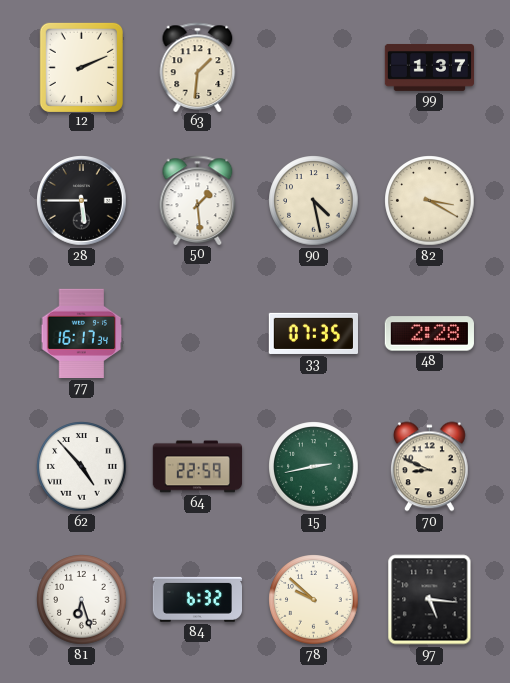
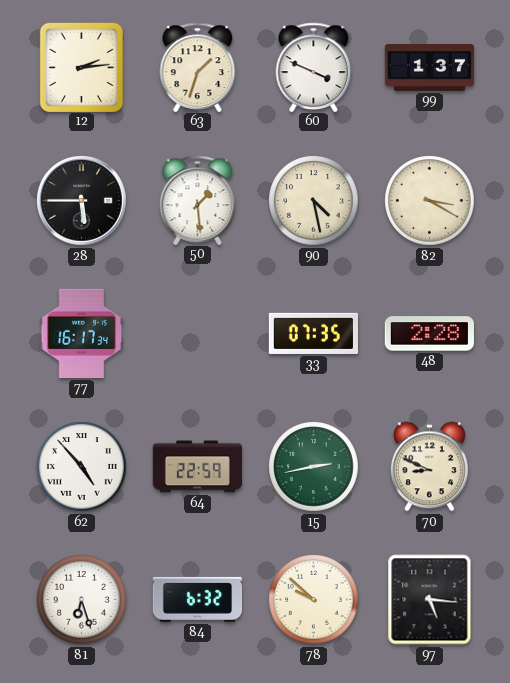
12: 2:11 -> 2:14 (81, 67)
63: 1:31 -> 1:33 (198, 67)
60: none -> 3:49 (314, 67)
